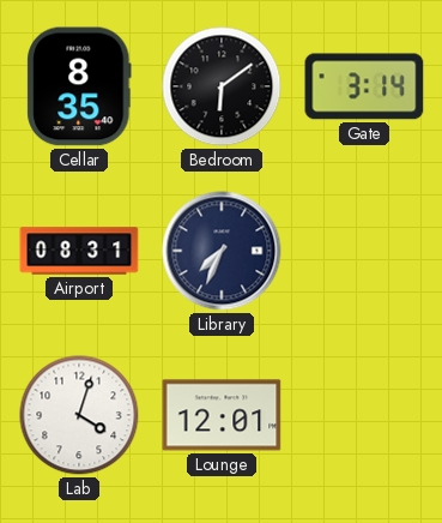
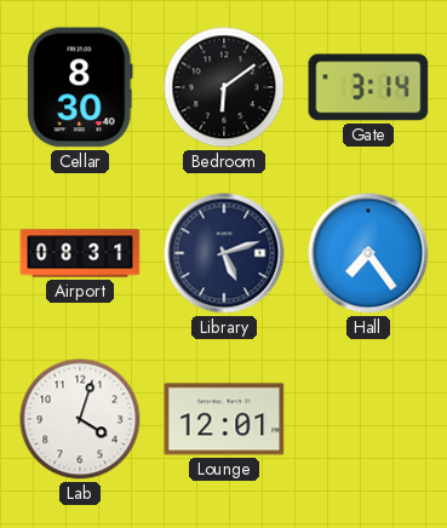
Cellar: 8:35 -> 8:30 (80, 87)
Library: 7:34 -> 5:12 (224, 253)
Hall: none -> 7:24 (368, 253)
